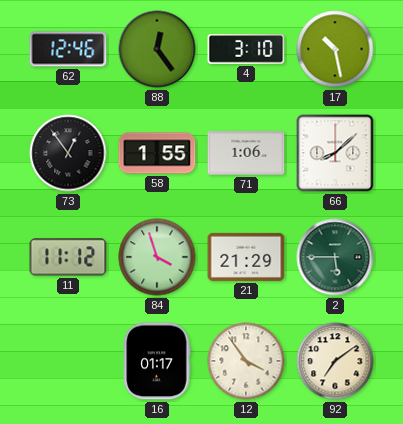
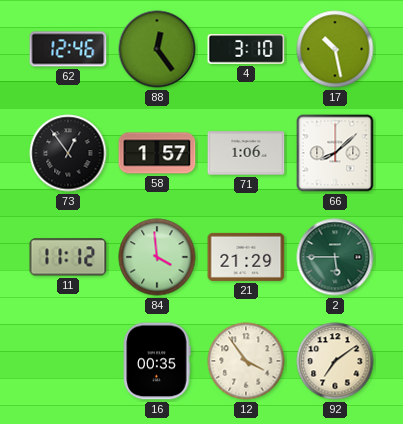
58: 1:55 -> 1:57 (157, 153)
84: 3:57 -> 3:59 (157, 257)
16: 01:17 -> 00:35 (157, 361)
